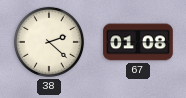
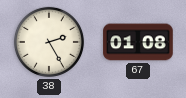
38: 2:22 -> 2:25 (49, 42)
